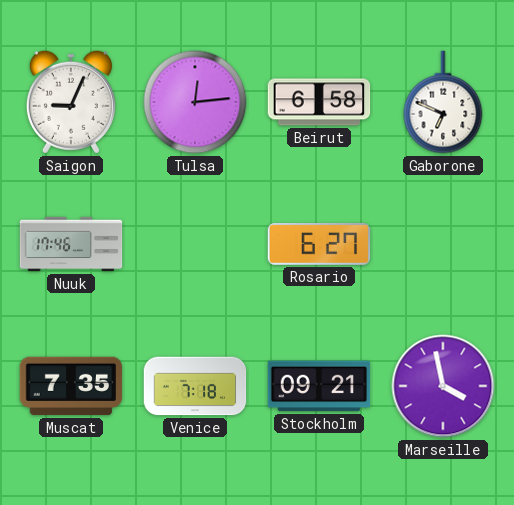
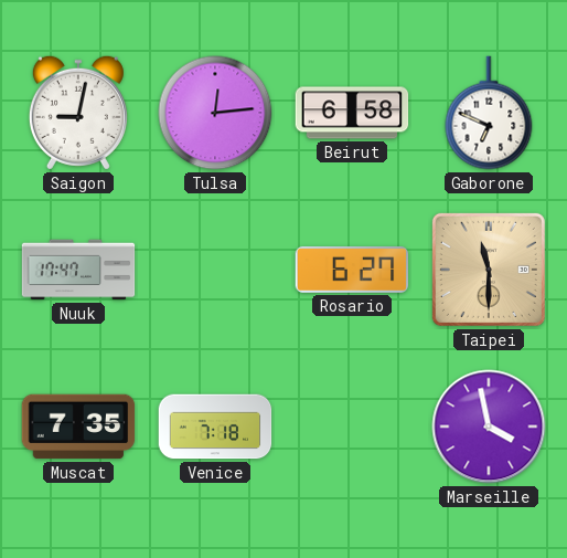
Saigon: 9:04 -> 9:02 (78, 113)
Nuuk: 17:46 -> 17:47 (78, 270)
Taipei: none -> 11:30 (489, 270)
Stockholm: 09:21 -> none (319, 386)
